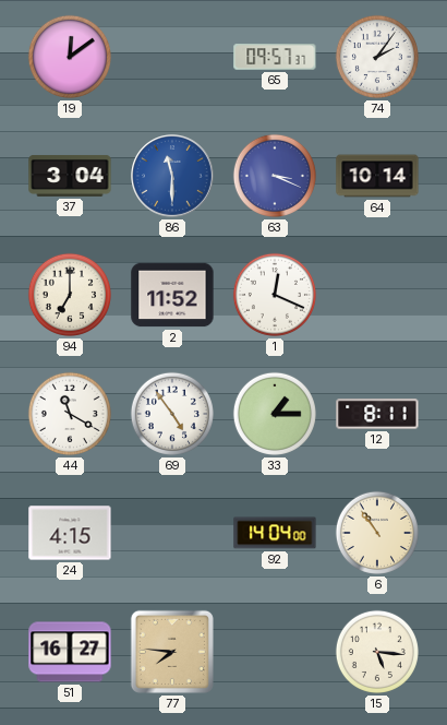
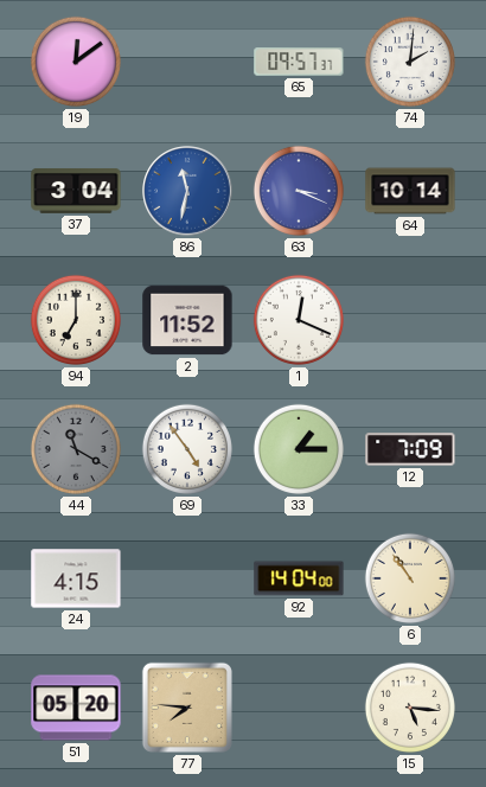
74: 2:06 -> 2:01 (410, 62)
86: 11:30 -> 11:32 (187, 191)
44 dial: white -> grey (76, 449)
12: 8:11 -> 7:09 (410, 449)
51: 16:27 -> 05:20 (76, 708)
